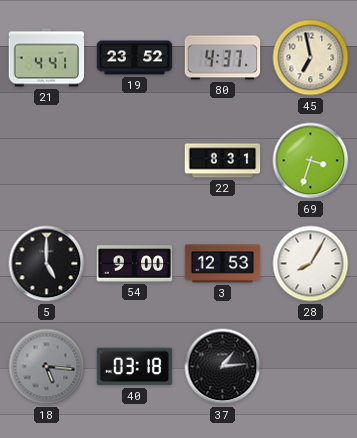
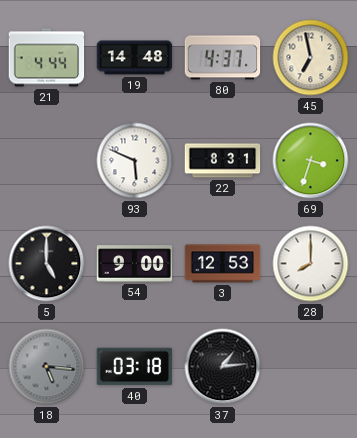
21: 4:41 -> 4:44 (47, 58)
19: 23:52 -> 14:48 (135, 58)
93: none -> 5:49 (135, 161)
28: 8:05 -> 8:00 (311, 264)
